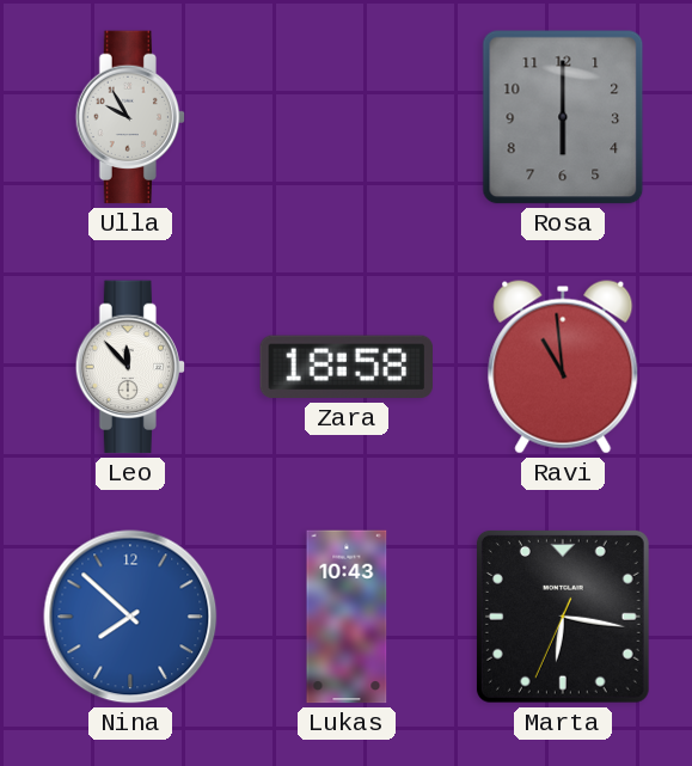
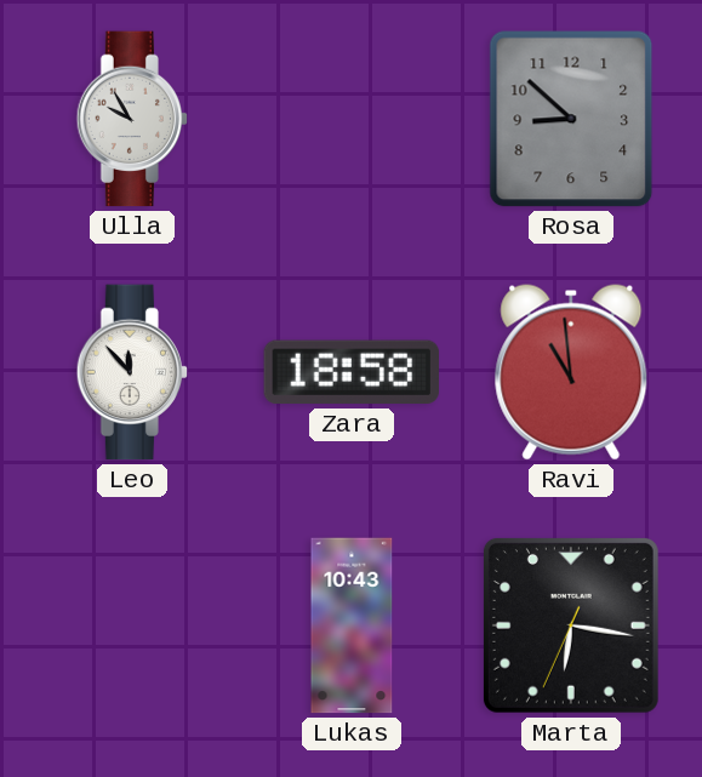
Rosa: 6:00 -> 8:52 (571, 119)
Nina: 7:52 -> none (130, 617)
